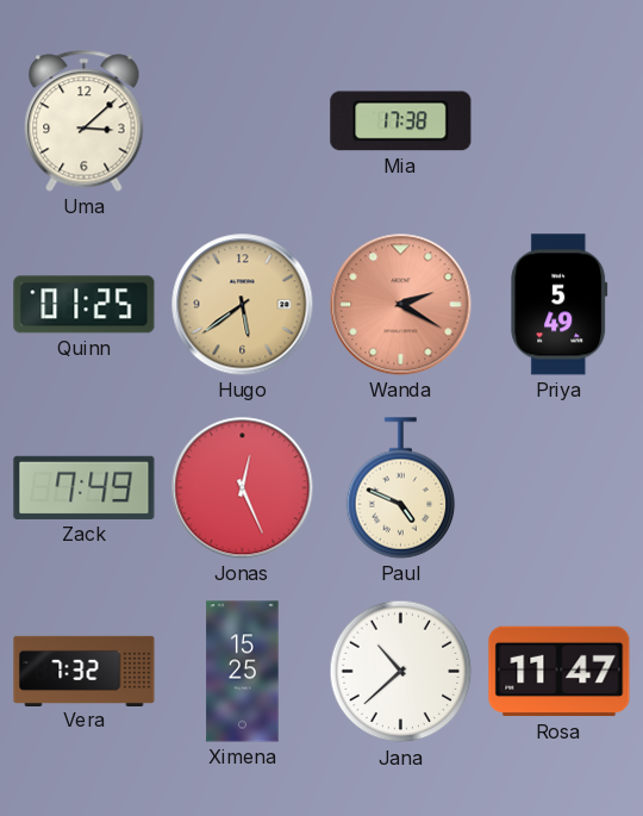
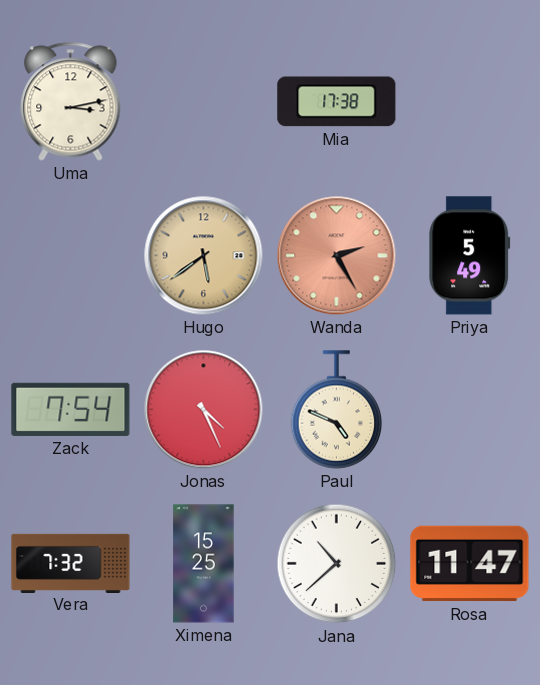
Uma: 3:08 -> 3:13 (71, 102)
Quinn: 01:25 -> none (85, 305)
Wanda: 2:20 -> 2:25 (337, 256)
Zack: 7:49 -> 7:54 (71, 409)
Jonas: 12:26 -> 4:26 (204, 410)
